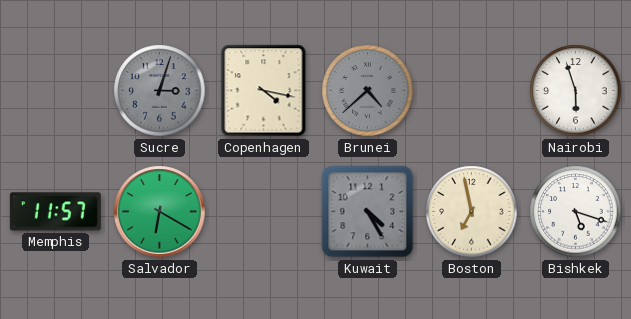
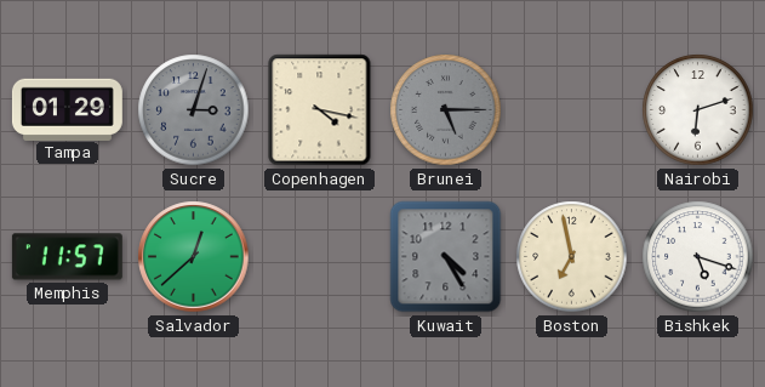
Tampa: none -> 01:29 (67, 109)
Brunei: 4:38 -> 5:15 (446, 110)
Nairobi: 5:57 -> 6:12 (698, 110)
Salvador: 6:20 -> 12:38 (194, 257)
